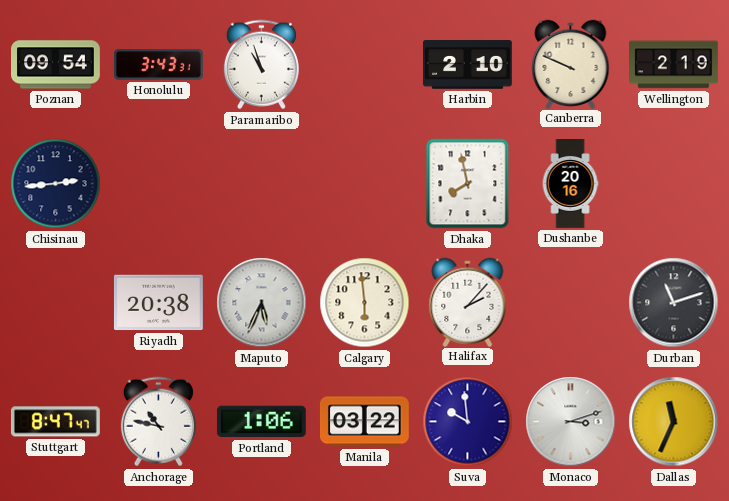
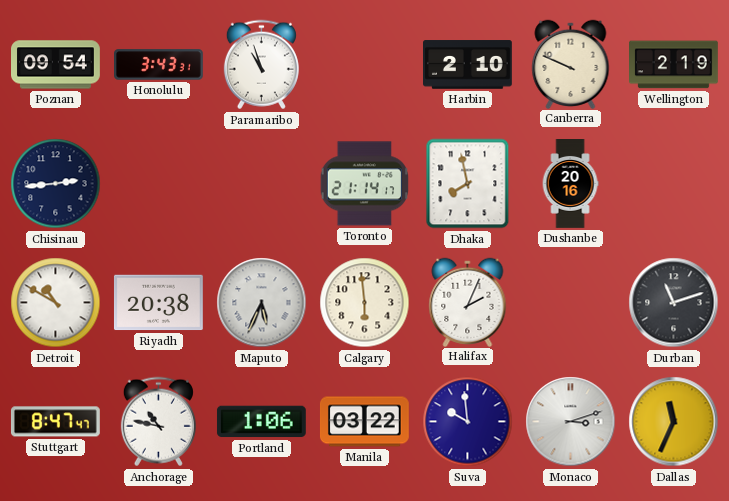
Toronto: none -> 21:14 (364, 184)
Detroit: none -> 10:50 (56, 303)
Halifax: 2:07 -> 2:04 (468, 302)
